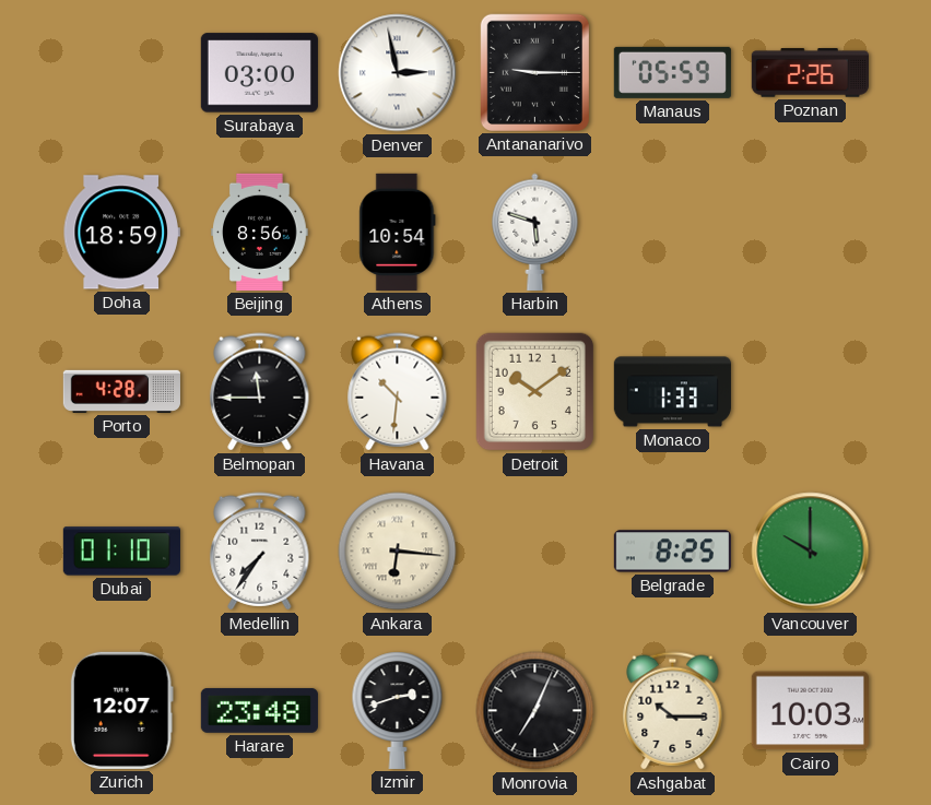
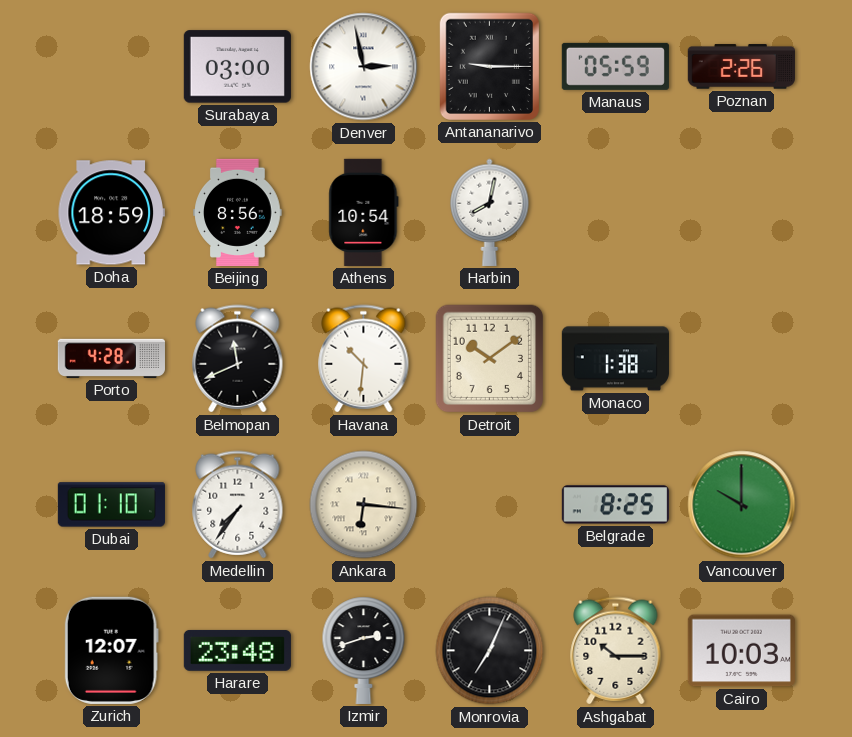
Harbin: 5:48 -> 8:02 (490, 212)
Belmopan: 11:45 -> 11:41 (238, 359)
Monaco: 1:33 -> 1:38 (615, 359)
